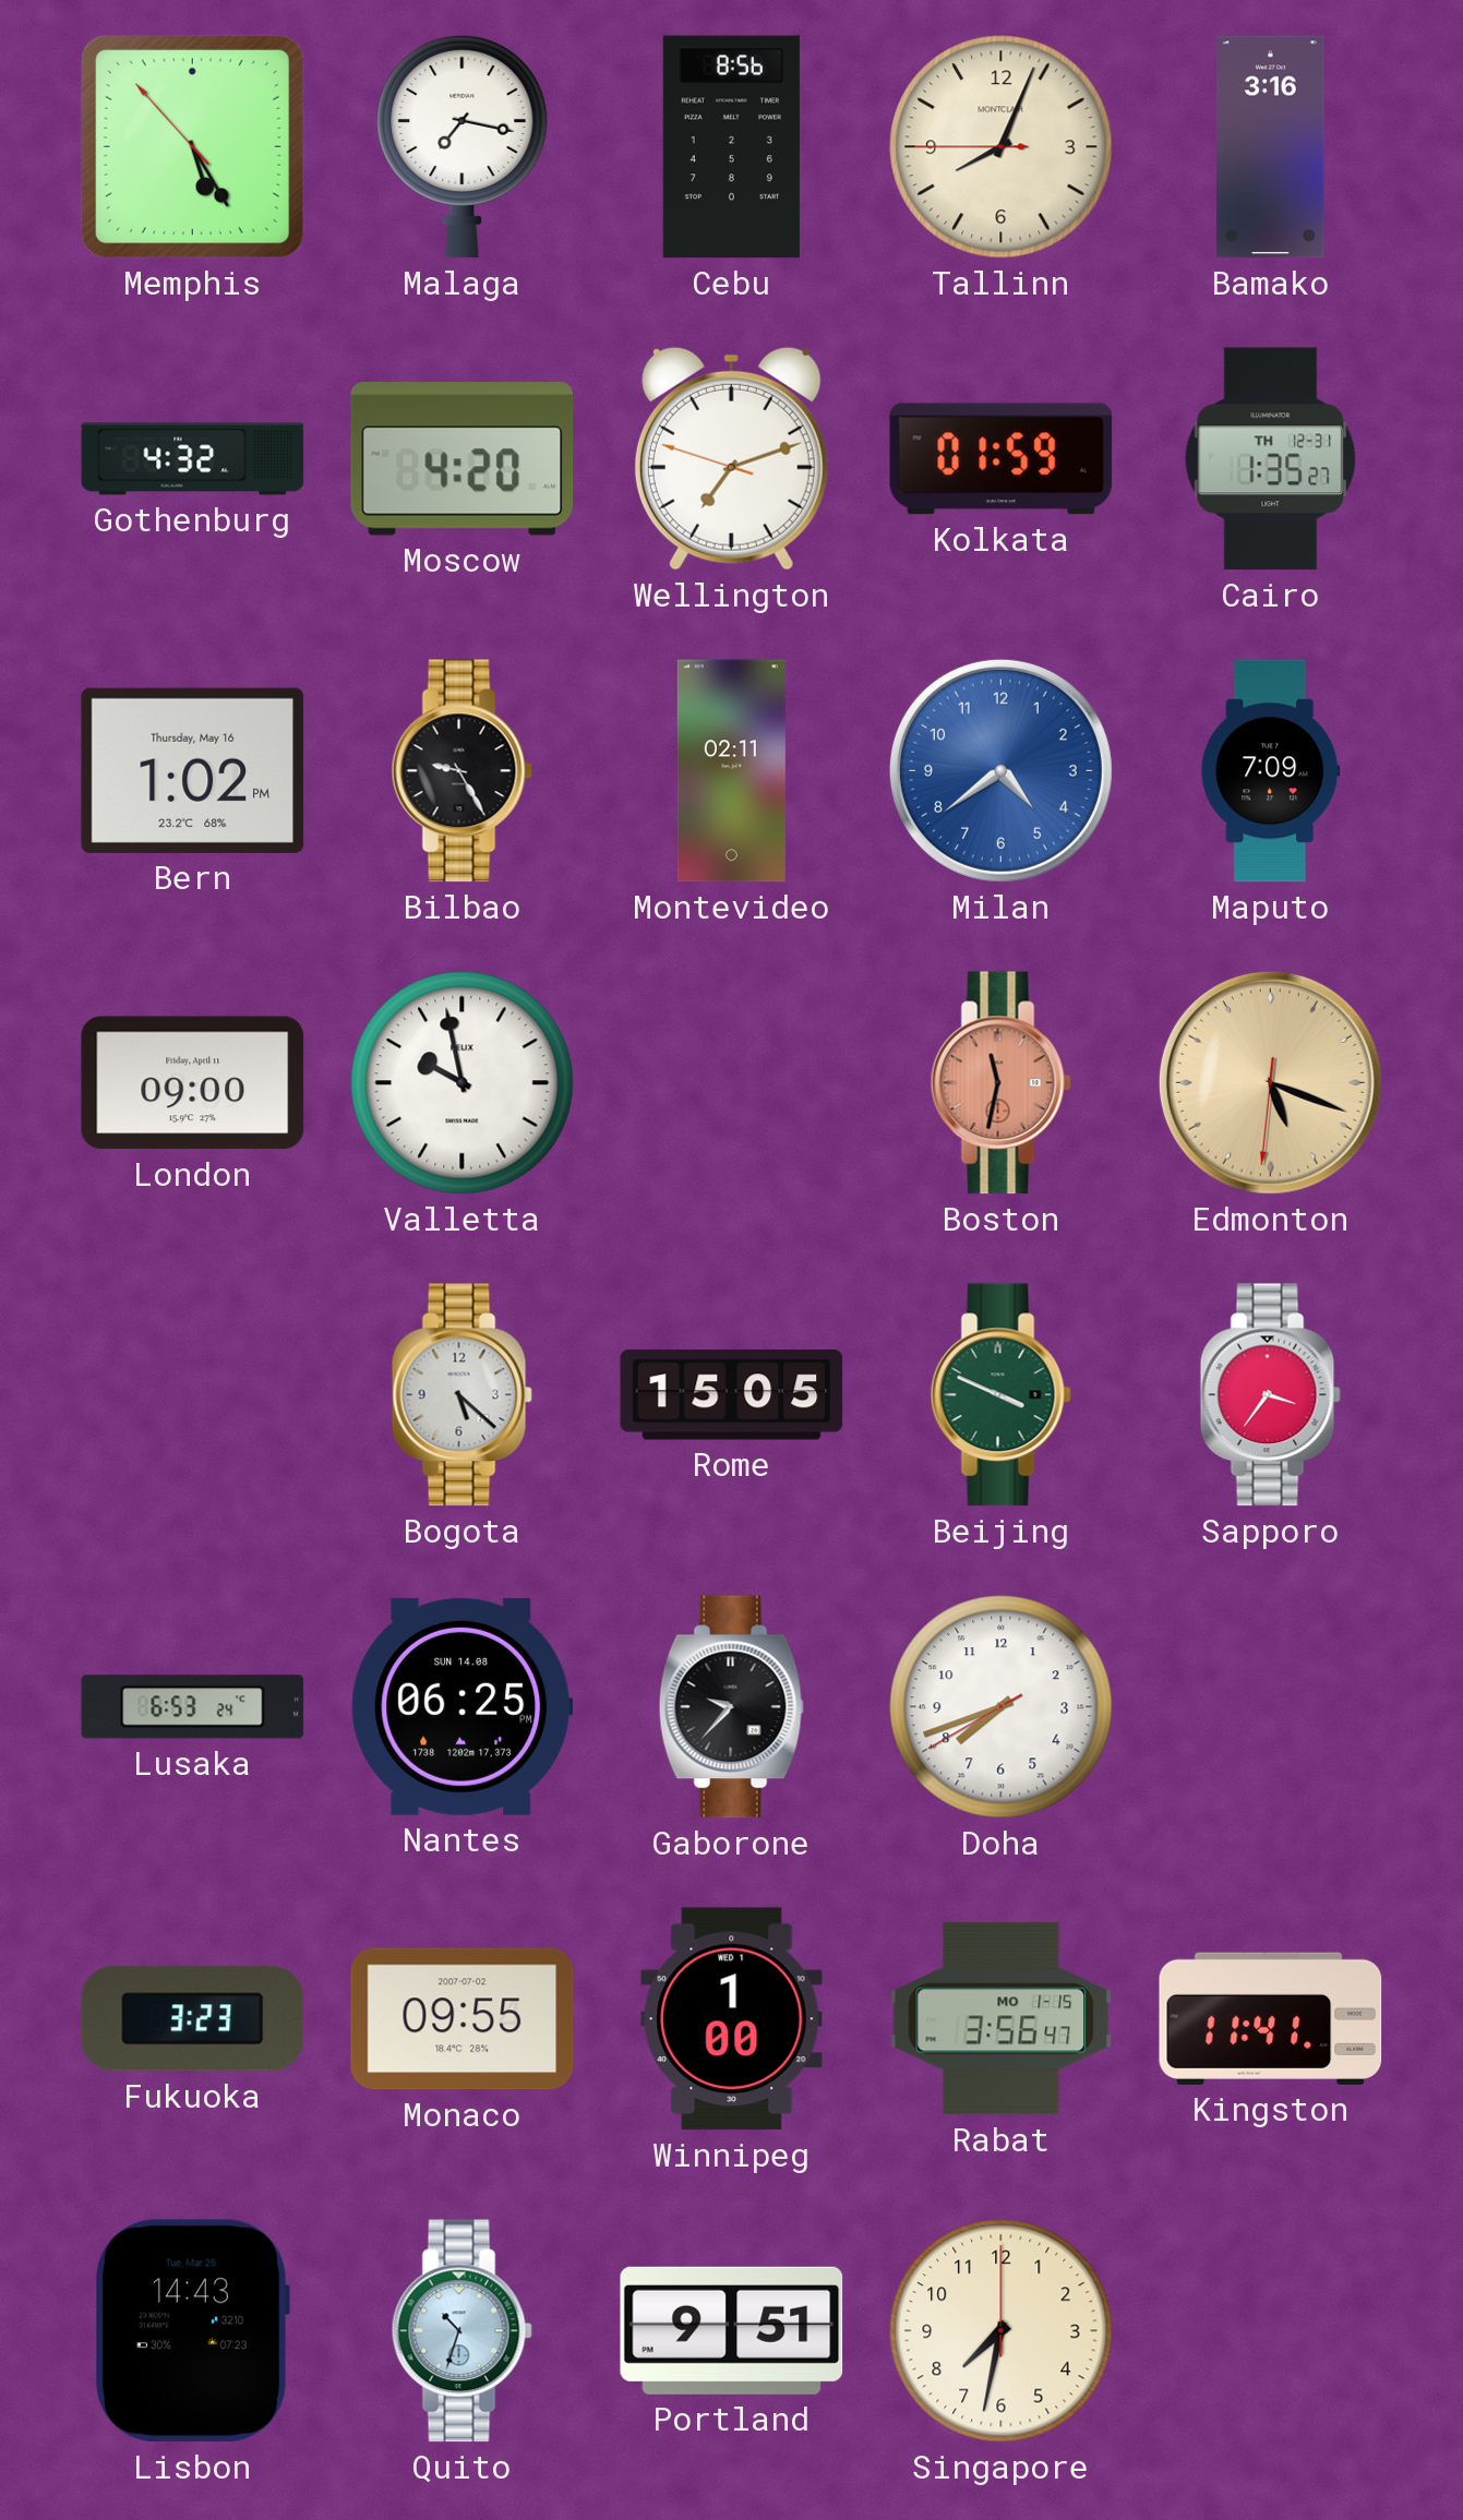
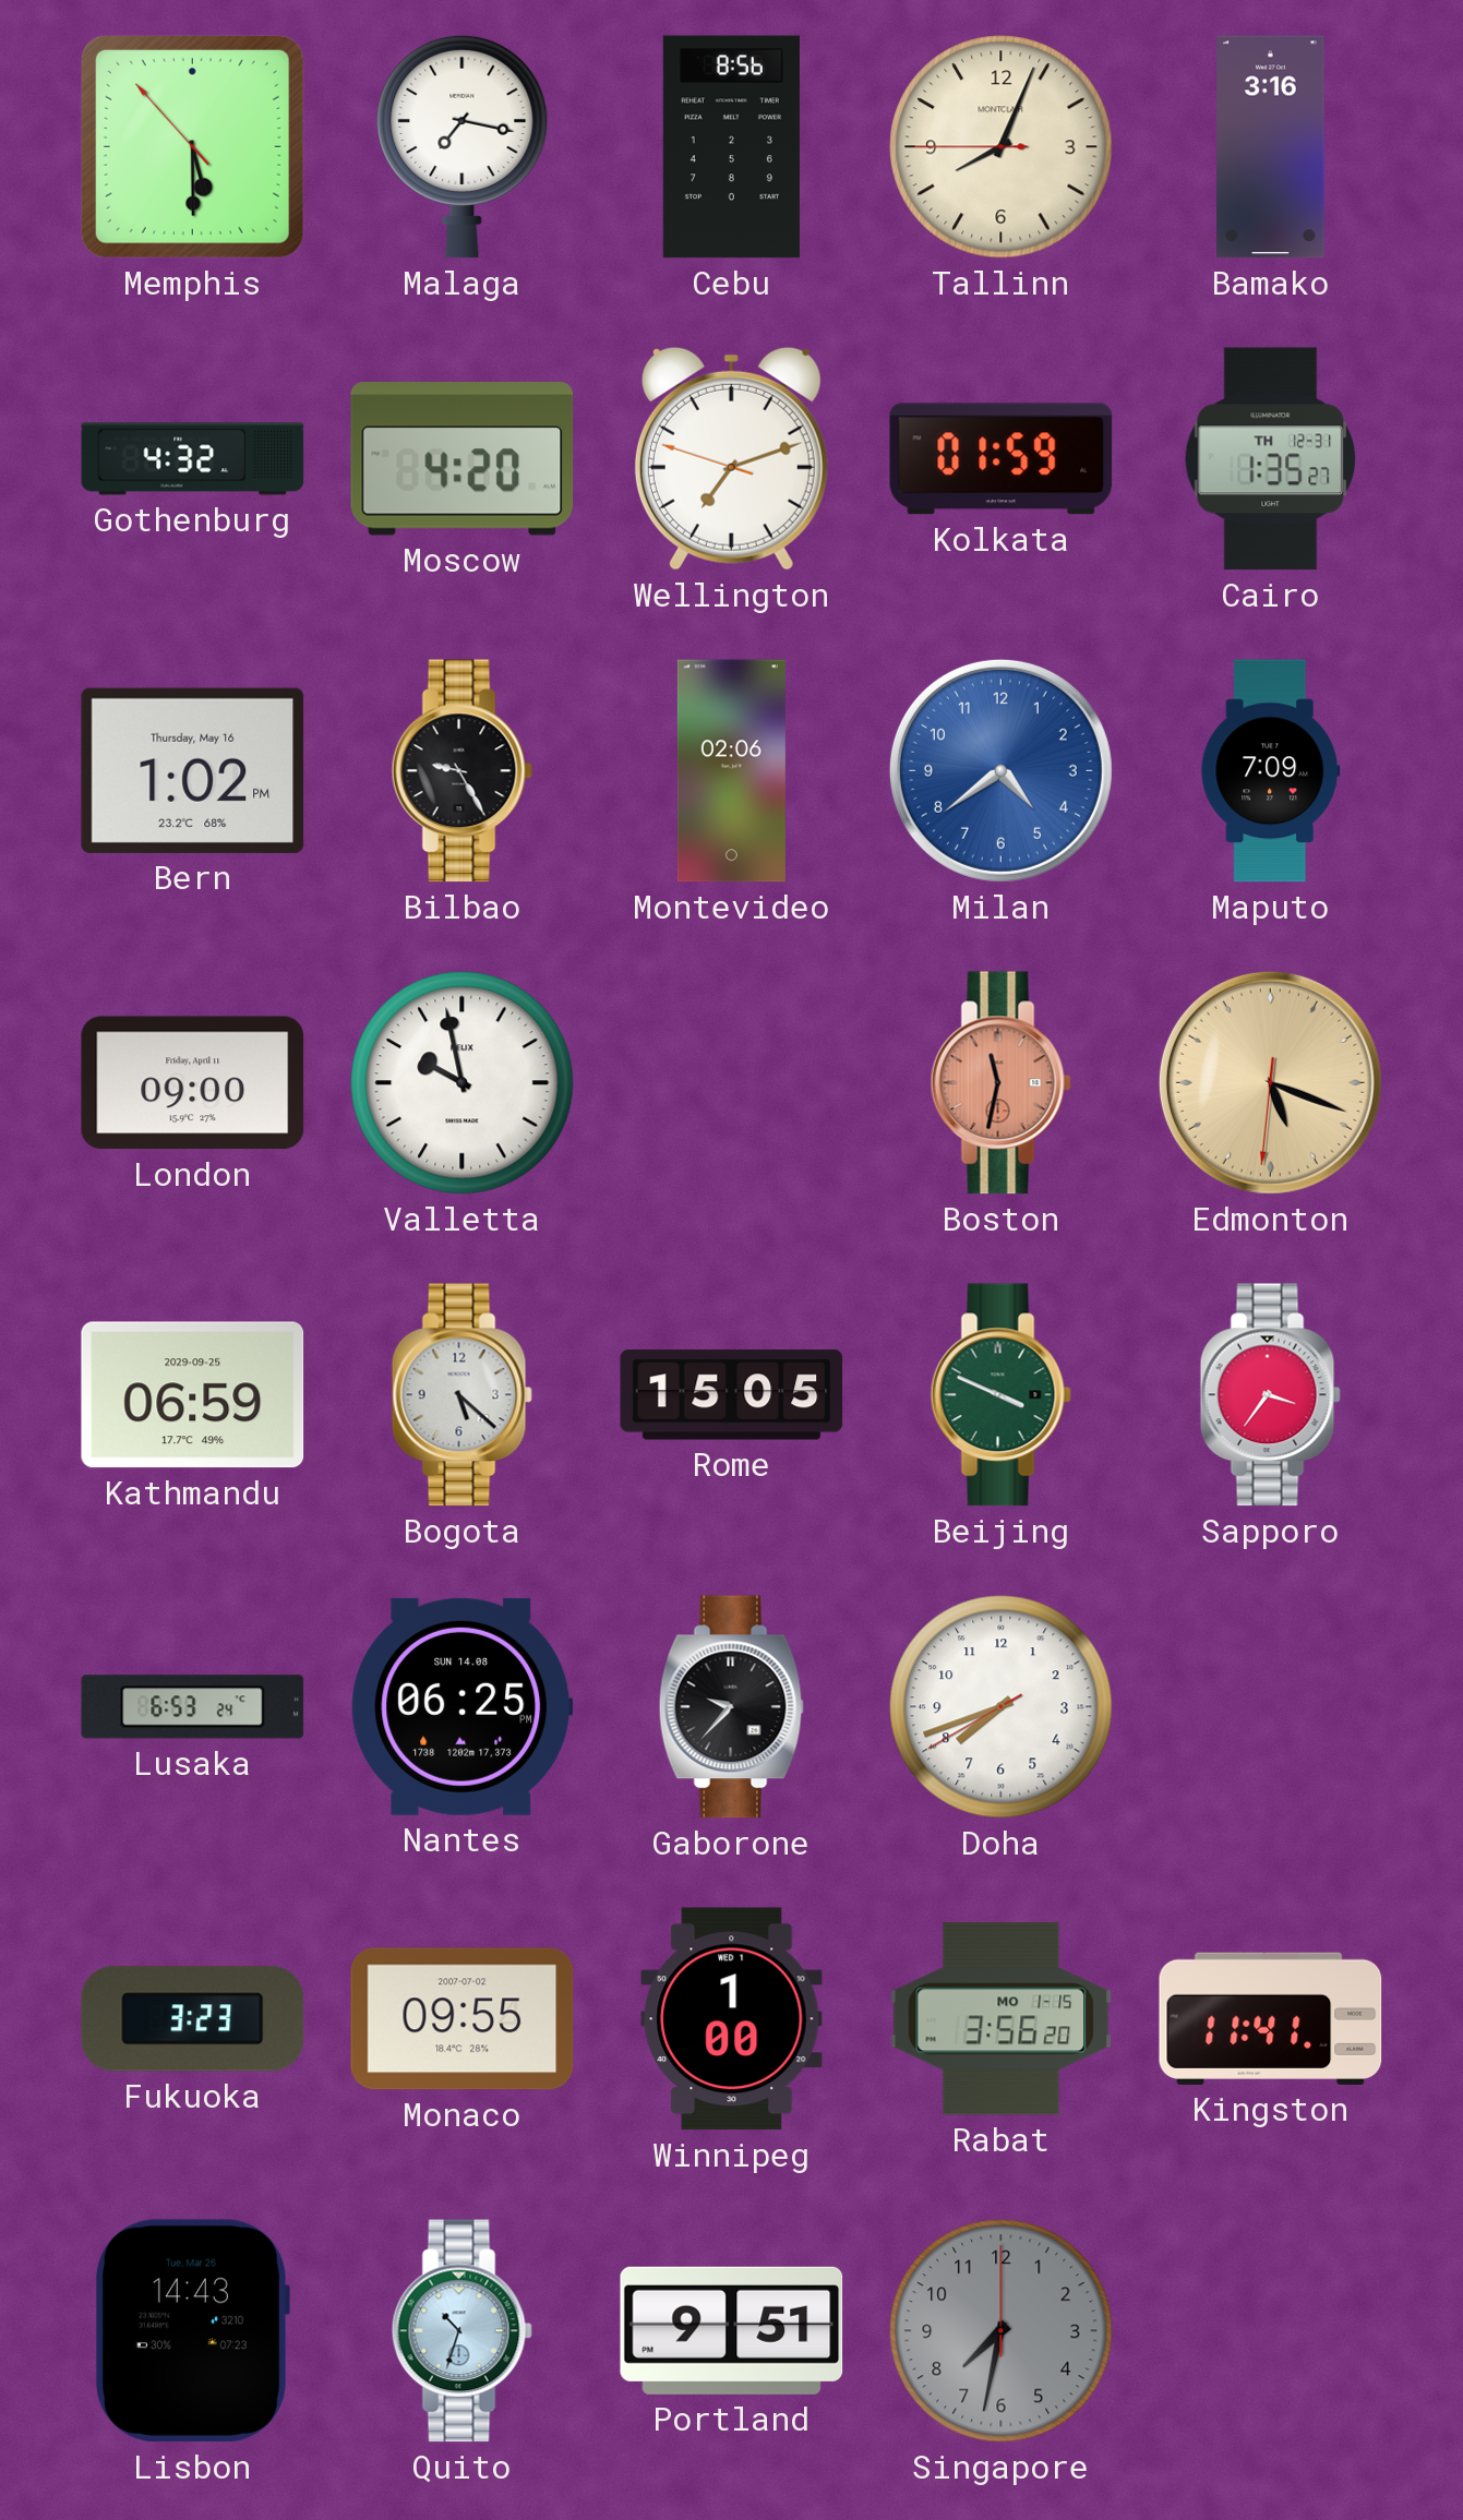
Memphis: 5:24 -> 5:29 (192, 146)
Montevideo: 02:11 -> 02:06 (731, 771)
Kathmandu: none -> 06:59 (193, 1395)
Rabat: 3:56:47 -> 3:56:20 (1002, 2019)
Singapore dial: cream -> grey (1002, 2331)
